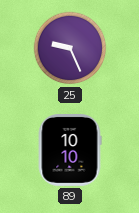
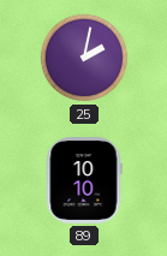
25: 9:26 -> 2:02 (84, 58)
